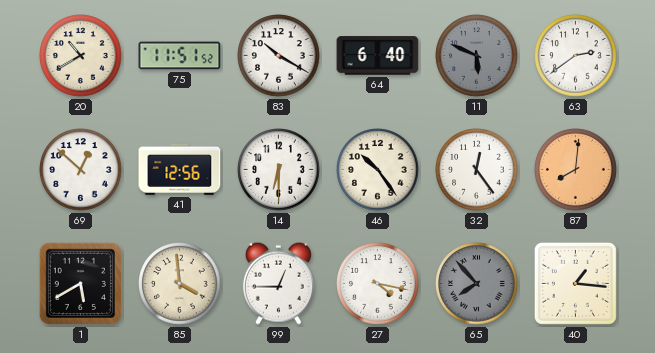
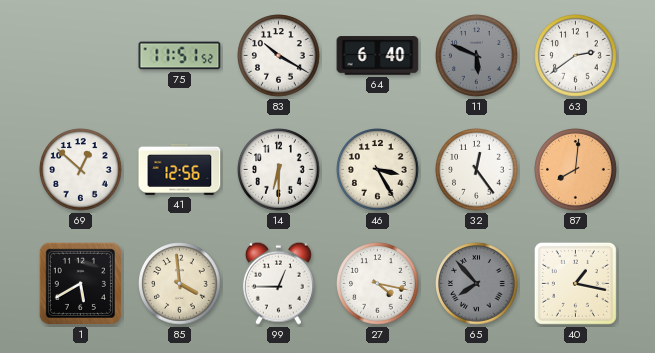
20: 10:40 -> none (81, 56)
46: 10:24 -> 3:25 (378, 170)
40: 1:16 -> 1:17 (575, 283)
